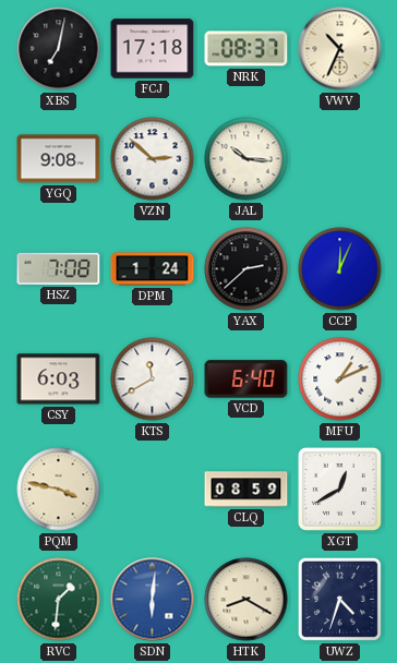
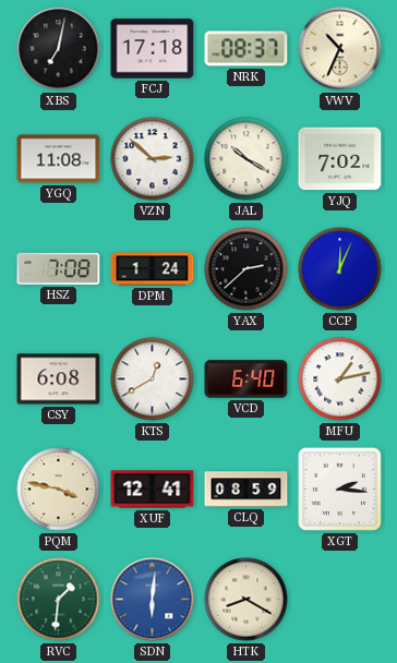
YGQ: 9:08 -> 11:08 (59, 159)
JAL: 10:16 -> 10:20 (246, 159)
YJQ: none -> 7:02 (340, 159)
CSY: 6:03 -> 6:08 (59, 379)
KTS: 11:40 -> 12:40 (153, 379)
MFU: 1:11 -> 1:13 (340, 379)
XUF: none -> 12:41 (153, 490)
XGT: 12:40 -> 2:16 (339, 489)
UWZ: 4:33 -> none (339, 599)
